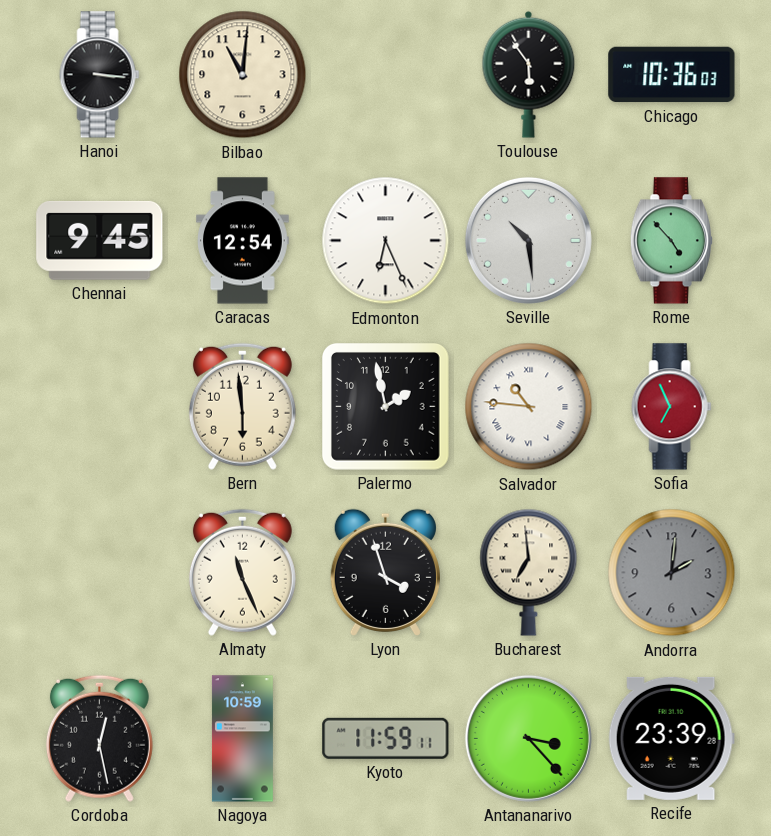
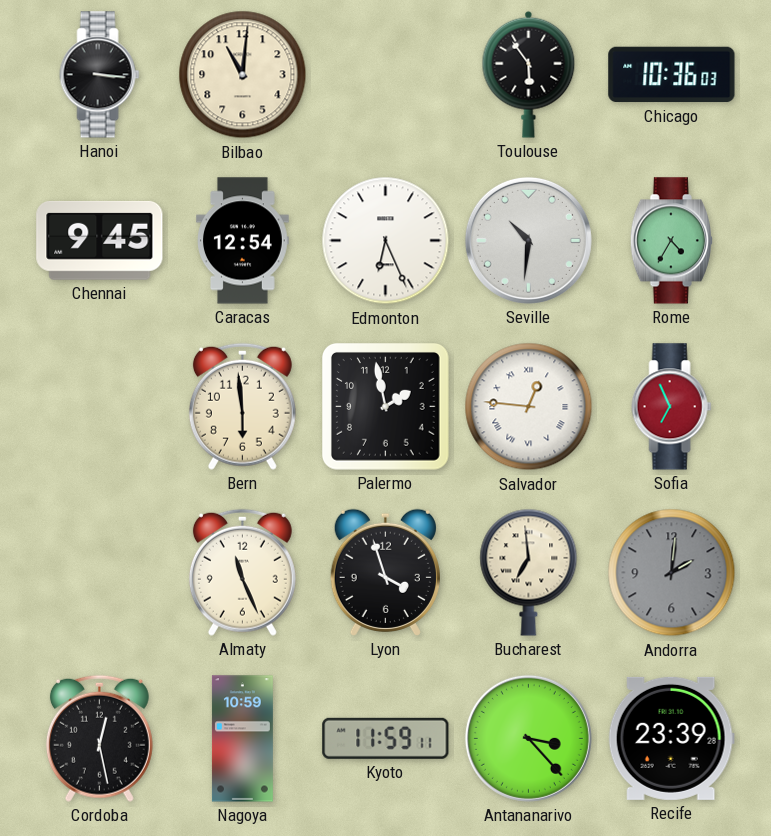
Seville: 10:29 -> 10:31 (528, 240)
Rome: 4:53 -> 4:35 (671, 241)
Salvador: 10:46 -> 12:46 (529, 407)
